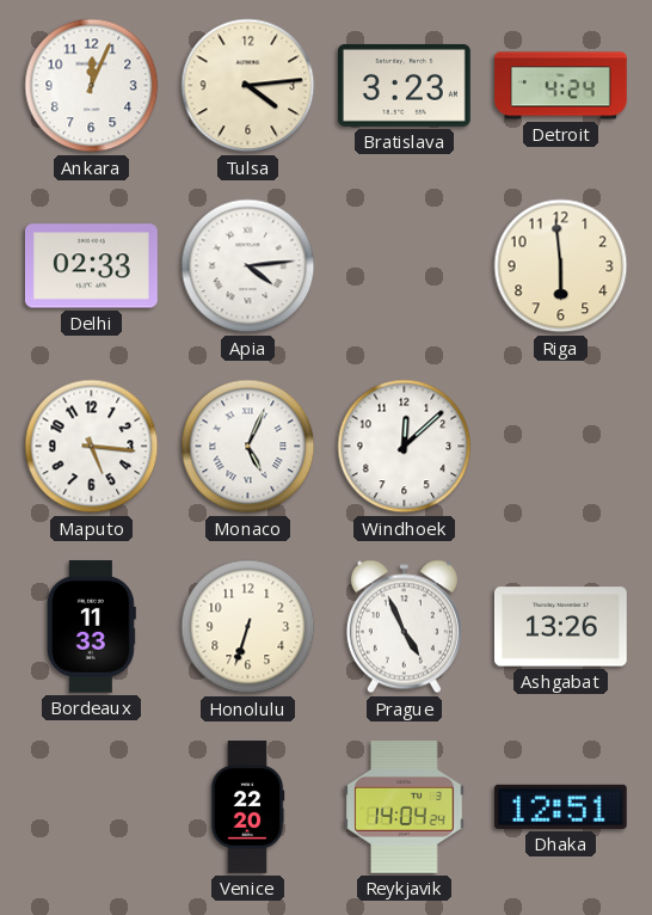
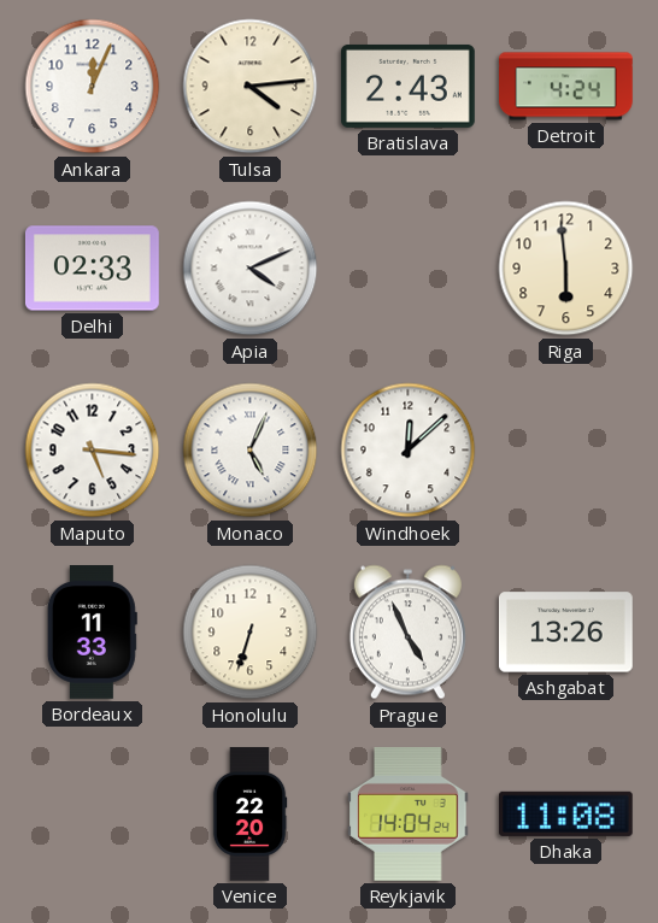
Bratislava: 3:23 -> 2:43 (409, 86)
Apia: 4:14 -> 4:11 (251, 269)
Dhaka: 12:51 -> 11:08 (565, 813)
